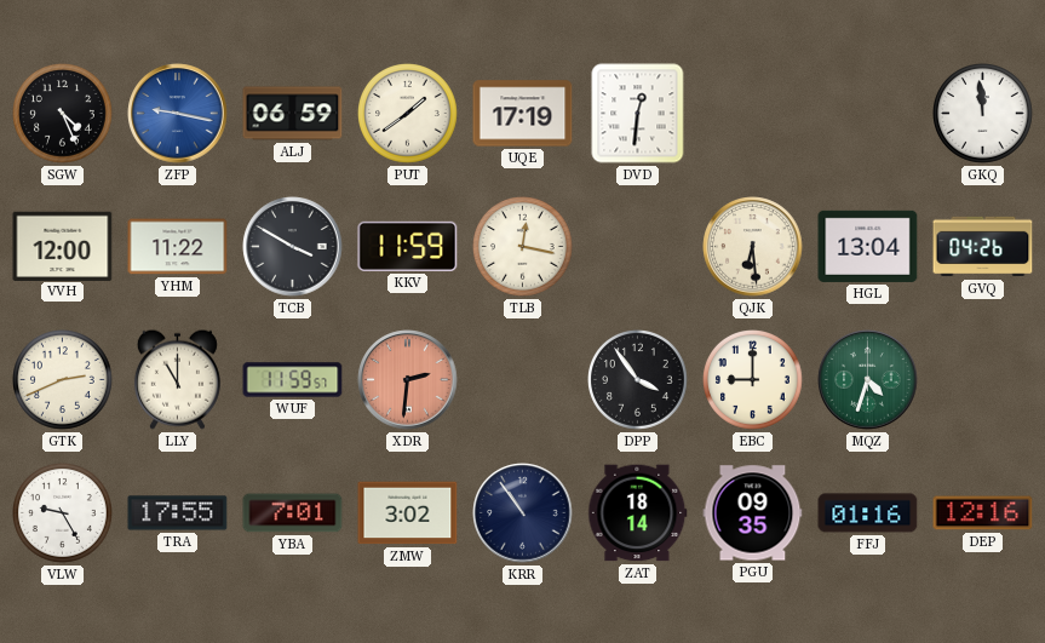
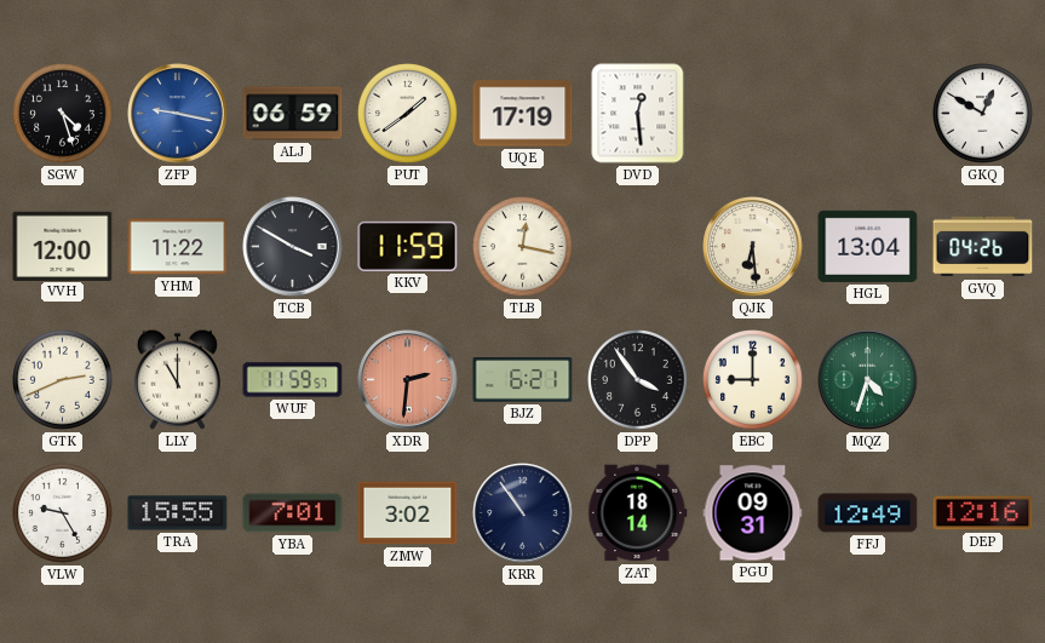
SGW: 4:26 -> 4:27 (63, 114)
DVD: 12:31 -> 12:29 (638, 114)
GKQ: 11:59 -> 12:50 (983, 114)
BJZ: none -> 6:21 (523, 380)
TRA: 17:55 -> 15:55 (178, 513)
PGU: 09:35 -> 09:31 (753, 513)
FFJ: 01:16 -> 12:49 (868, 513)
